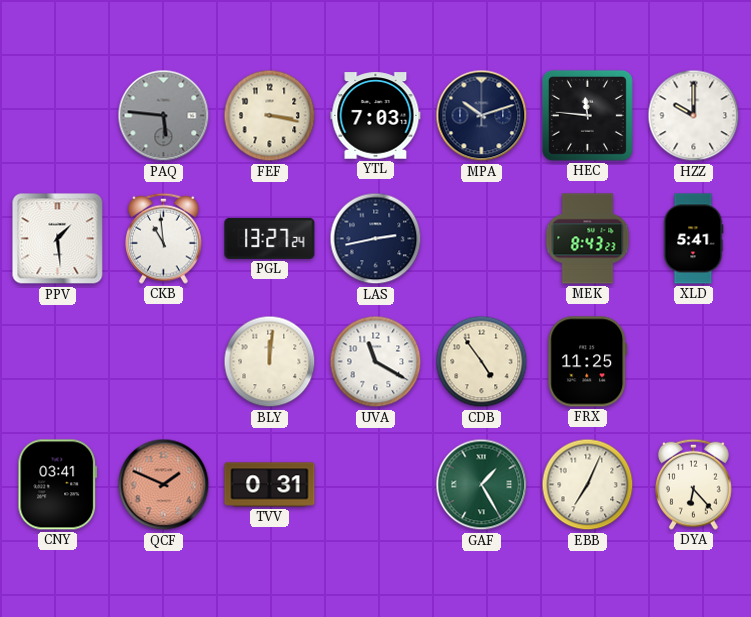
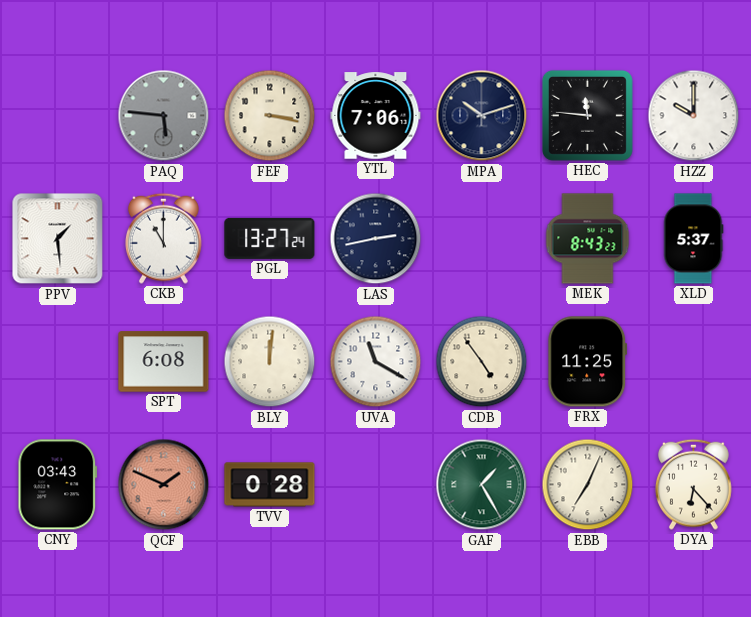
YTL: 7:03 -> 7:06 (376, 116)
CKB: 10:59 -> 11:00 (163, 238)
XLD: 5:41 -> 5:37 (693, 239)
SPT: none -> 6:08 (164, 362)
CNY: 03:41 -> 03:43 (58, 485)
TVV: 0:31 -> 0:28 (270, 485)
